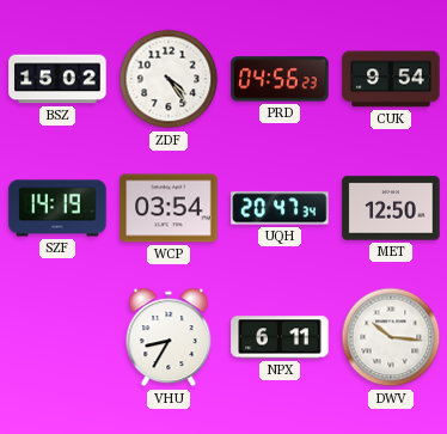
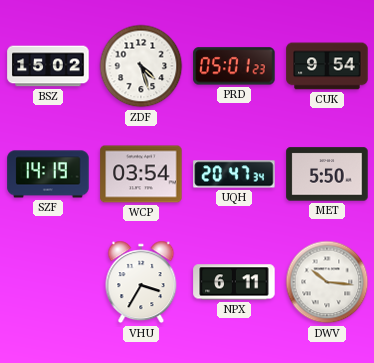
ZDF: 4:24 -> 4:27 (141, 66)
PRD: 04:56 -> 05:01 (234, 66)
MET: 12:50 -> 5:50 (327, 174)
VHU: 8:35 -> 3:35 (141, 282)
